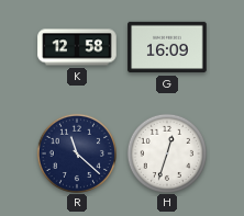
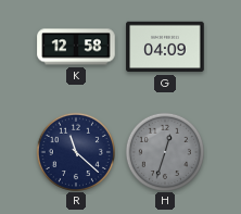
G: 16:09 -> 04:09 (165, 47)
H dial: white -> grey (164, 151)
